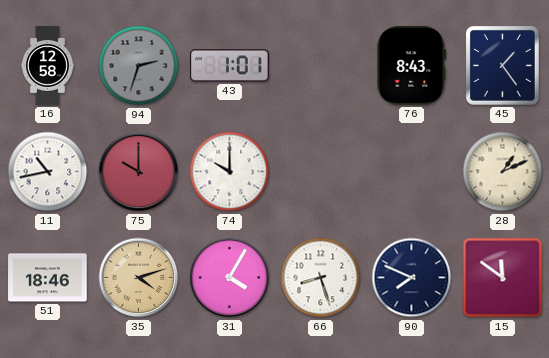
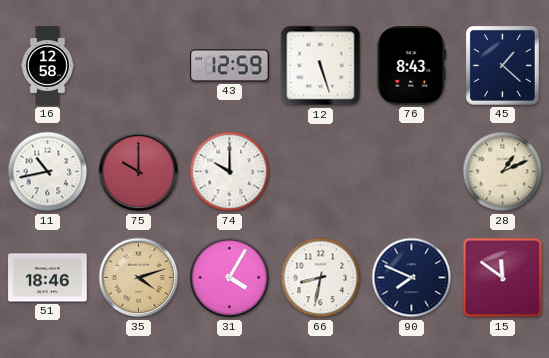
94: 2:33 -> none (139, 66)
43: 1:01 -> 12:59 (230, 66)
12: none -> 5:27 (321, 66)
45: 1:24 -> 1:22 (502, 66)
66: 8:27 -> 8:32 (321, 278)
